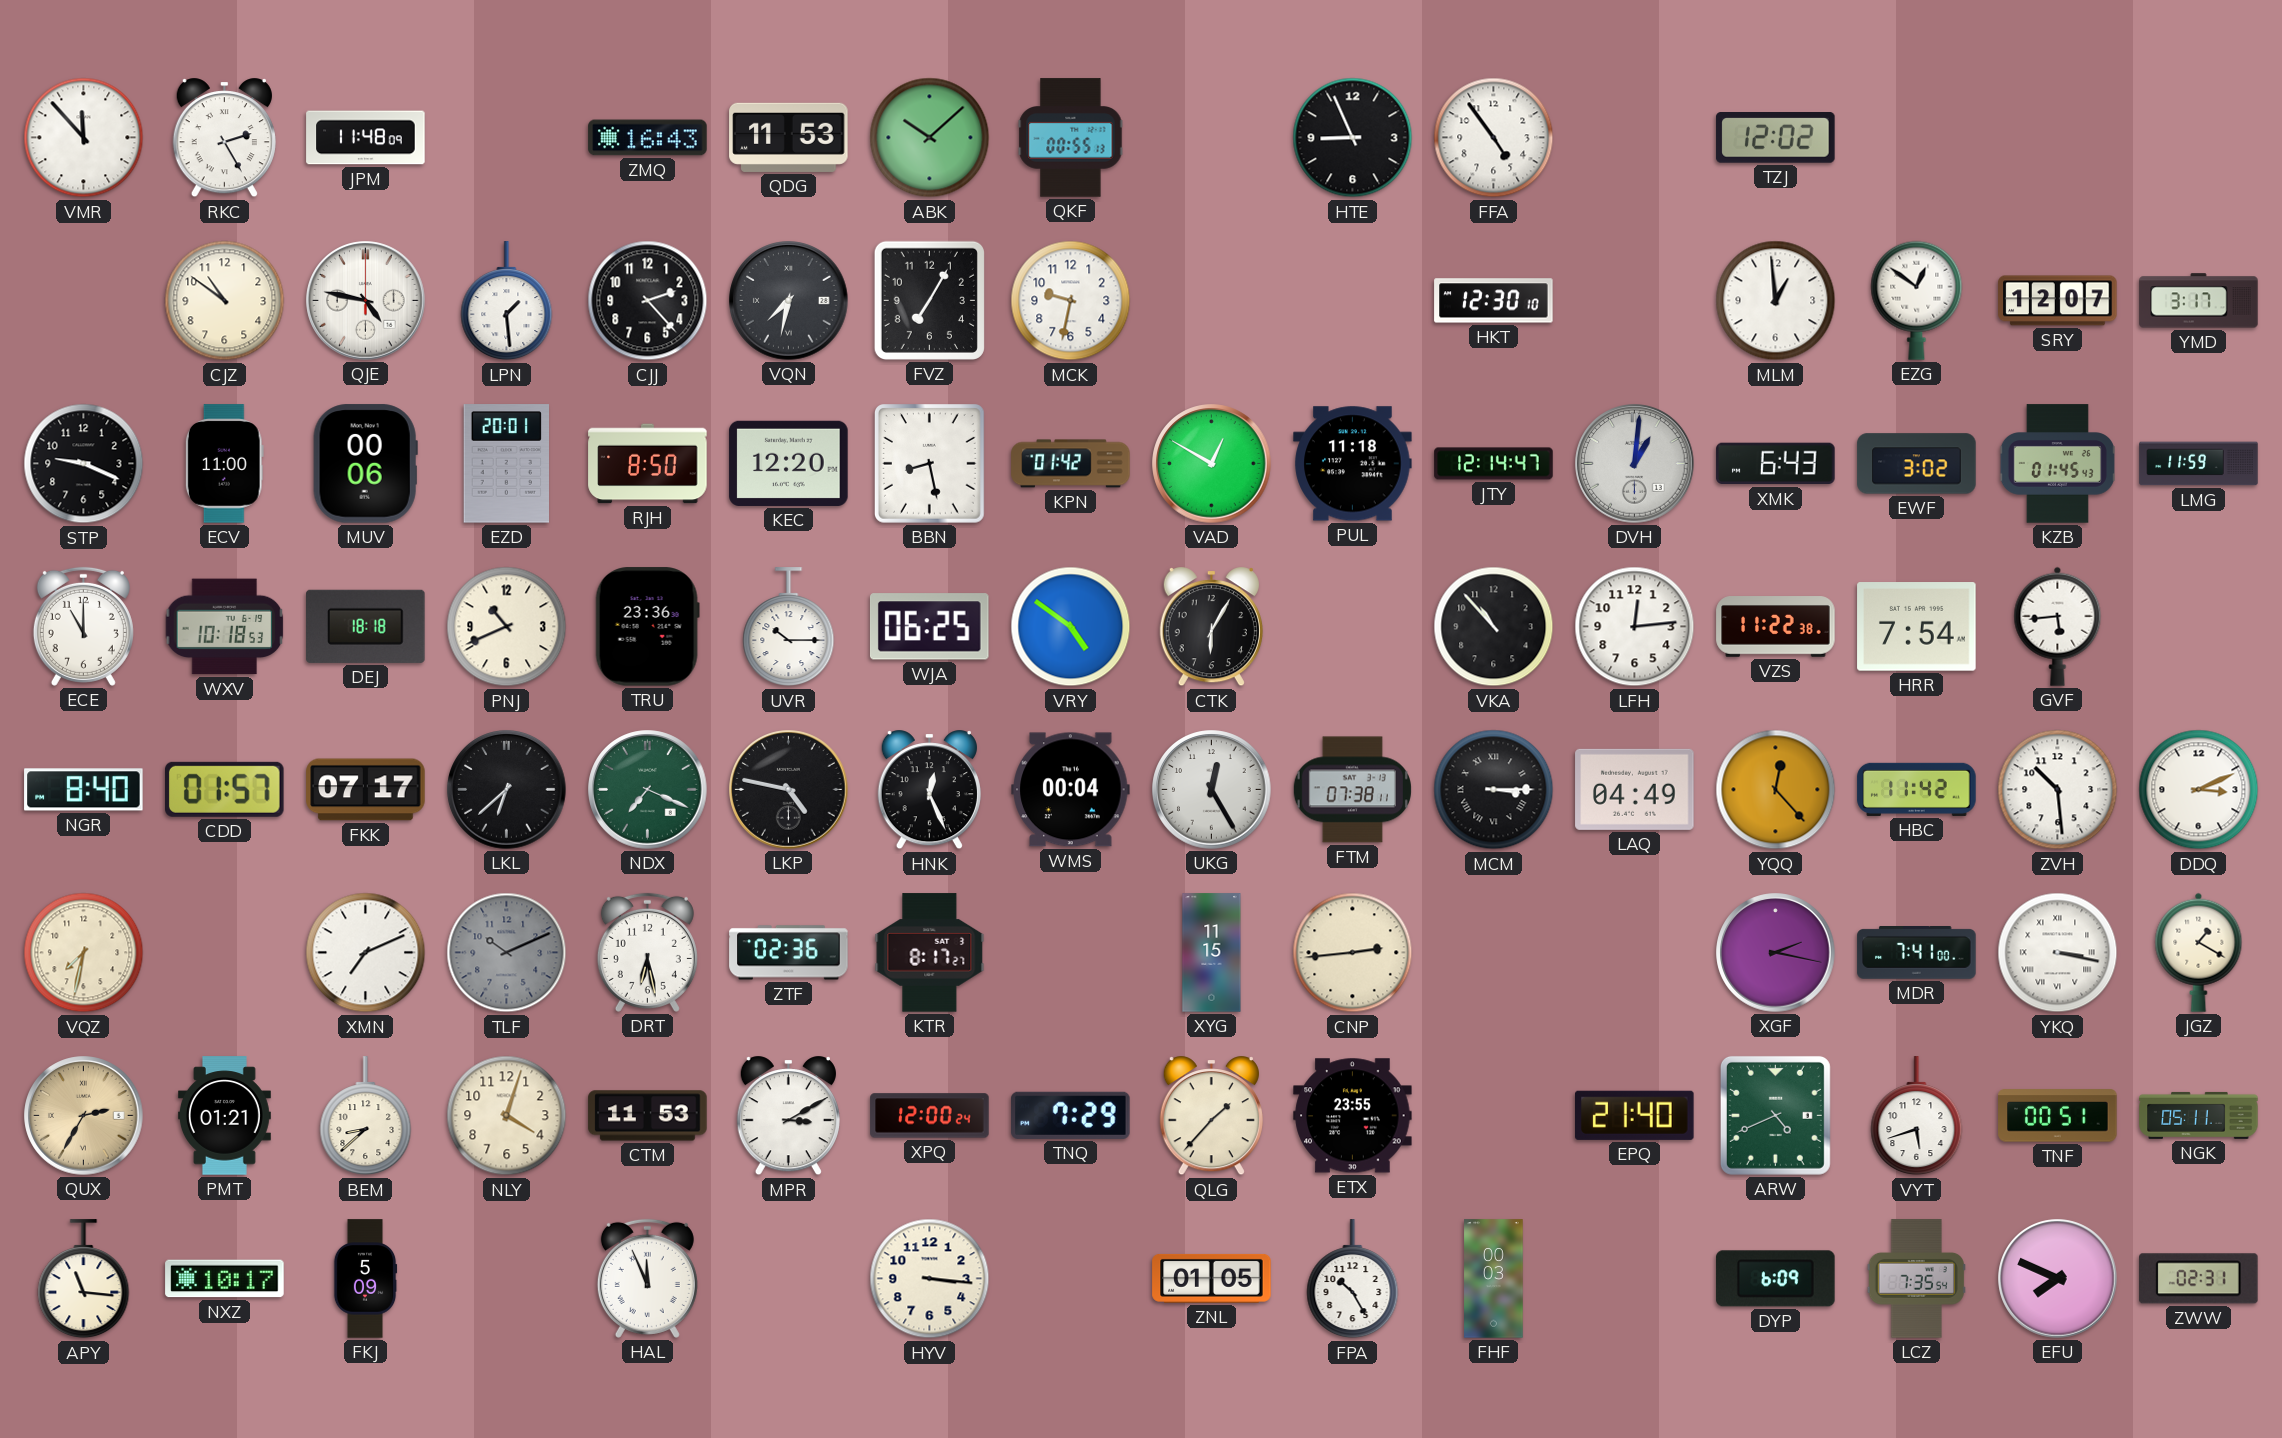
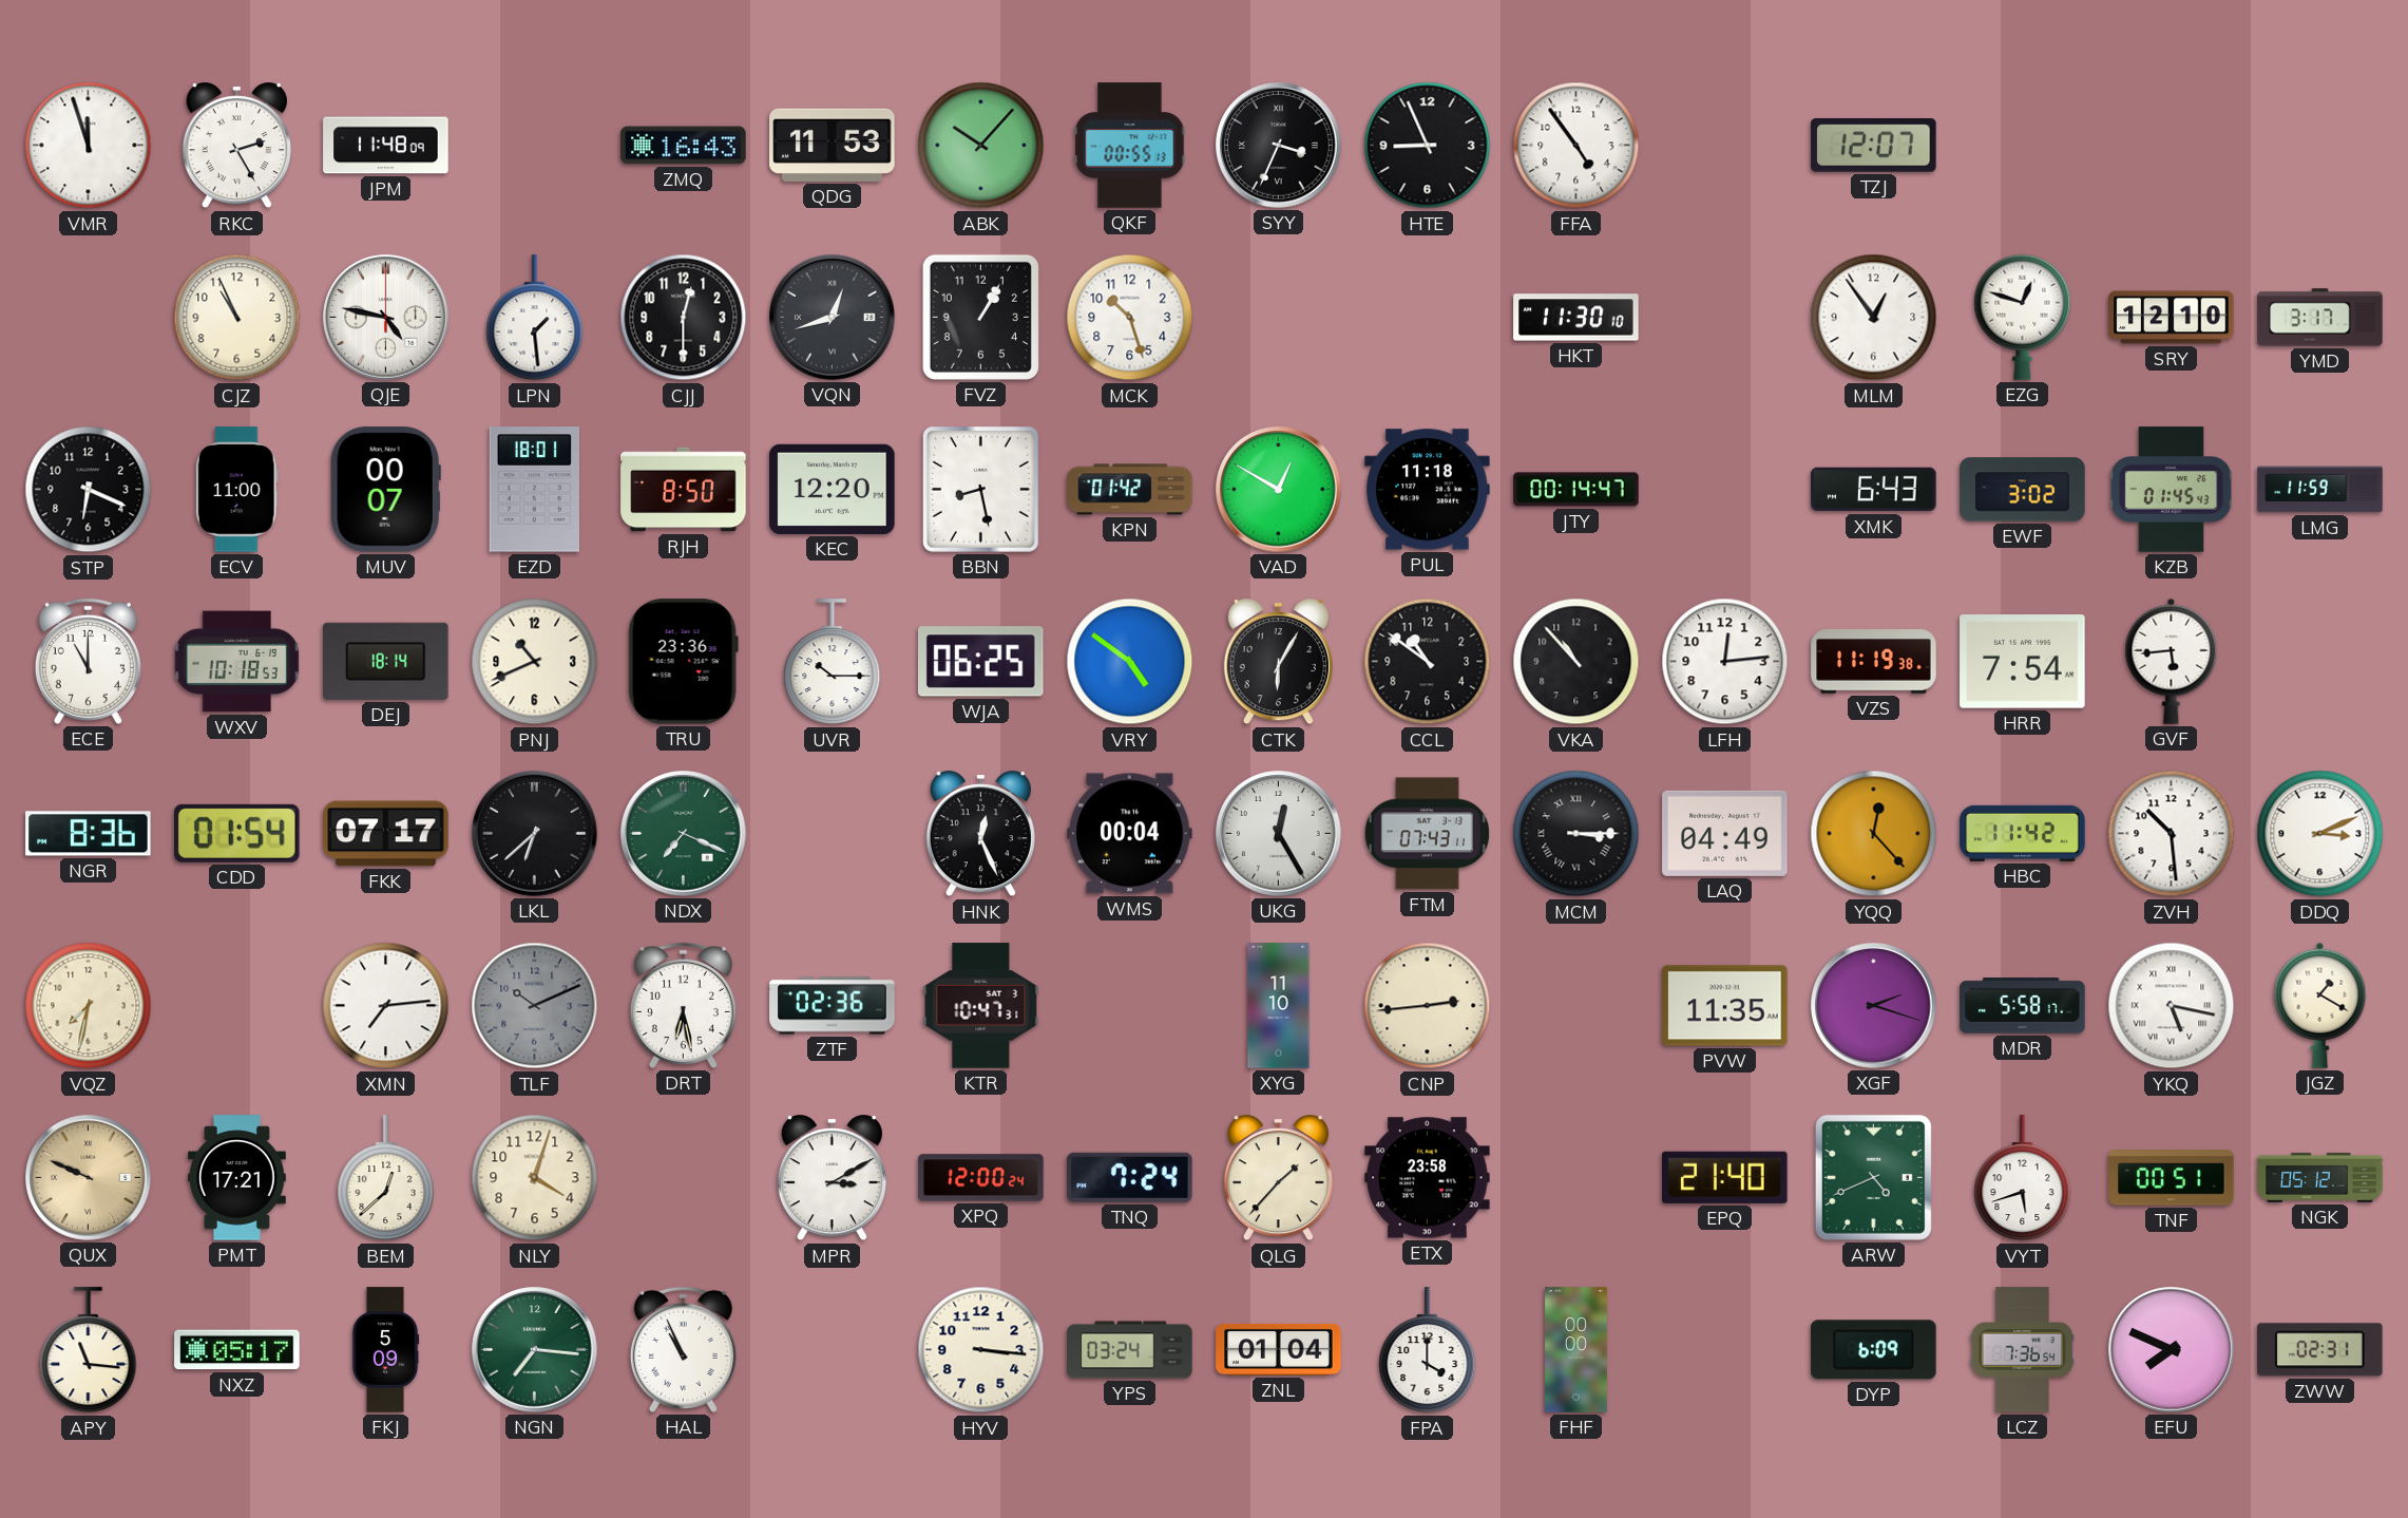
VMR: 11:53 -> 11:57 (89, 146)
ABK: 10:08 -> 10:07 (981, 146)
SYY: none -> 3:34 (1279, 146)
TZJ: 12:02 -> 12:07 (1874, 146)
CJZ: 10:51 -> 10:56 (237, 318)
CJJ: 2:23 -> 12:30 (684, 318)
VQN: 7:32 -> 12:42 (833, 318)
FVZ: 7:05 -> 1:05 (980, 317)
MCK: 9:32 -> 10:27 (1130, 318)
HKT: 12:30 -> 11:30 (1576, 318)
MLM: 12:59 -> 12:54 (1874, 318)
EZG: 12:51 -> 12:48 (2023, 317)
SRY: 12:07 -> 12:10 (2172, 318)
STP: 9:19 -> 6:19 (89, 490)
MUV: 00:06 -> 00:07 (385, 490)
EZD: 20:01 -> 18:01 (534, 490)
JTY: 12:14 -> 00:14 (1576, 490)
DVH: 1:01 -> none (1635, 464)
DEJ: 18:18 -> 18:14 (386, 661)
CCL: none -> 10:51 (1428, 662)
VZS: 11:22 -> 11:19 (1874, 662)
NGR: 8:40 -> 8:36 (89, 834)
CDD: 01:57 -> 01:54 (237, 833)
LKP: 4:47 -> none (789, 790)
FTM: 07:38 -> 07:43 (1427, 834)
XMN: 7:11 -> 7:14 (386, 1006)
KTR: 8:17 -> 10:47 (981, 1006)
XYG: 11:15 -> 11:10 (1279, 1006)
PVW: none -> 11:35 (1725, 1006)
XGF: 2:17 -> 2:18 (1874, 1006)
MDR: 7:41 -> 5:58 (2023, 1006)
YKQ: 3:17 -> 5:17 (2172, 1006)
QUX: 2:35 -> 9:49 (89, 1178)
PMT: 01:21 -> 17:21 (236, 1178)
BEM: 8:38 -> 12:38 (386, 1178)
CTM: 11:53 -> none (648, 1116)
TNQ: 7:29 -> 7:24 (1130, 1177)
ETX: 23:55 -> 23:58 (1428, 1178)
NGK: 05:11 -> 05:12 (2320, 1177)
NXZ: 10:17 -> 05:17 (237, 1350)
NGN: none -> 7:16 (535, 1350)
HAL: 11:56 -> 10:56 (683, 1349)
YPS: none -> 03:24 (1130, 1350)
ZNL: 01:05 -> 01:04 (1279, 1349)
FPA: 10:25 -> 4:00 (1428, 1350)
FHF: 00:03 -> 00:00 (1576, 1350)
LCZ: 7:35 -> 7:36 (2022, 1350)
